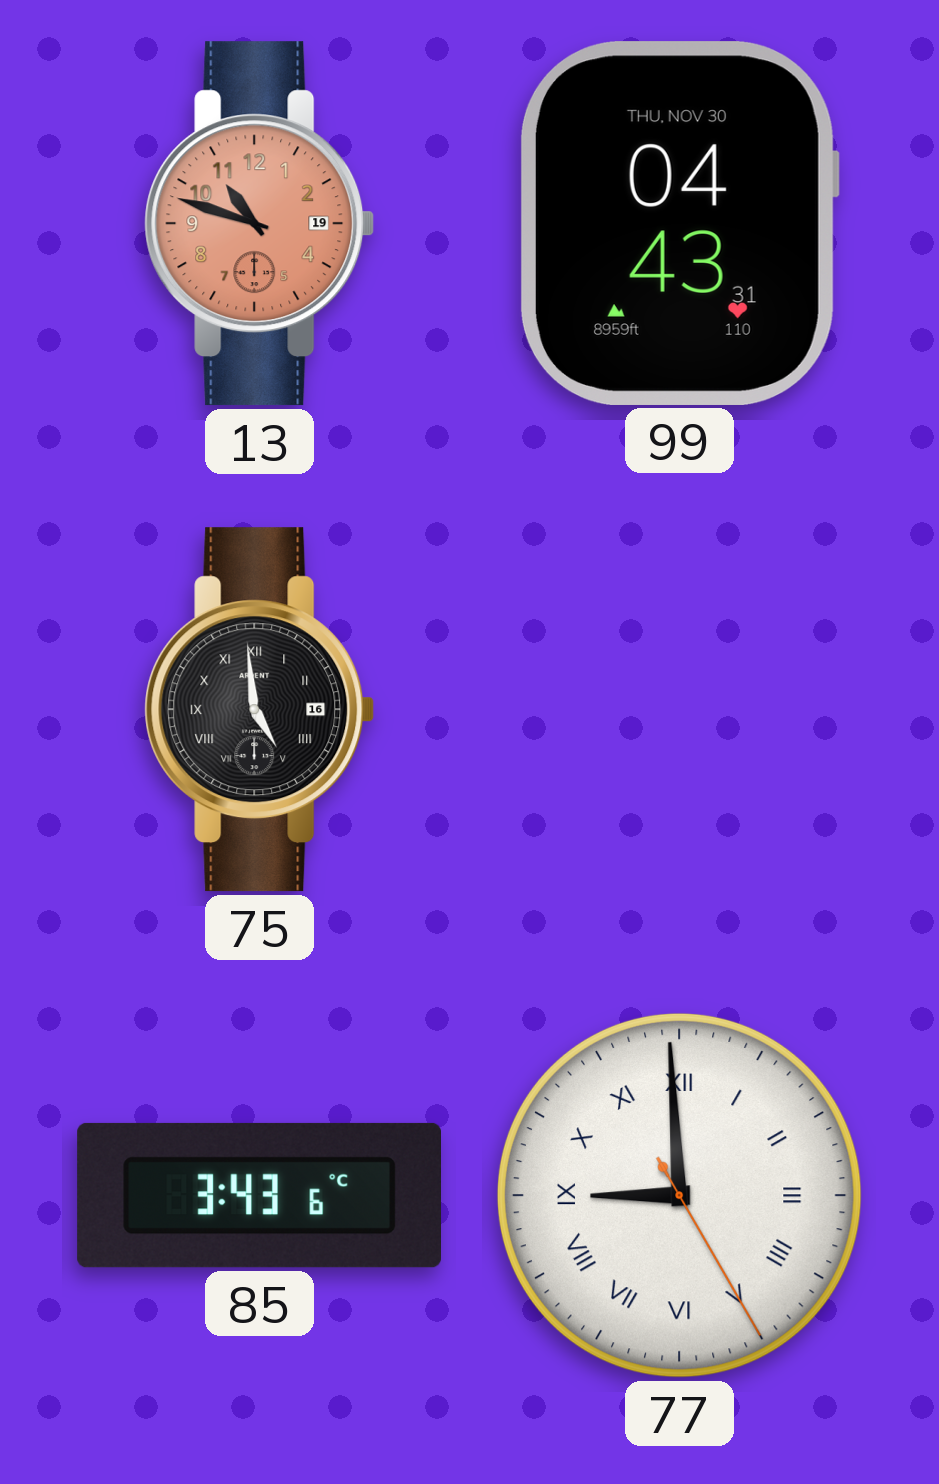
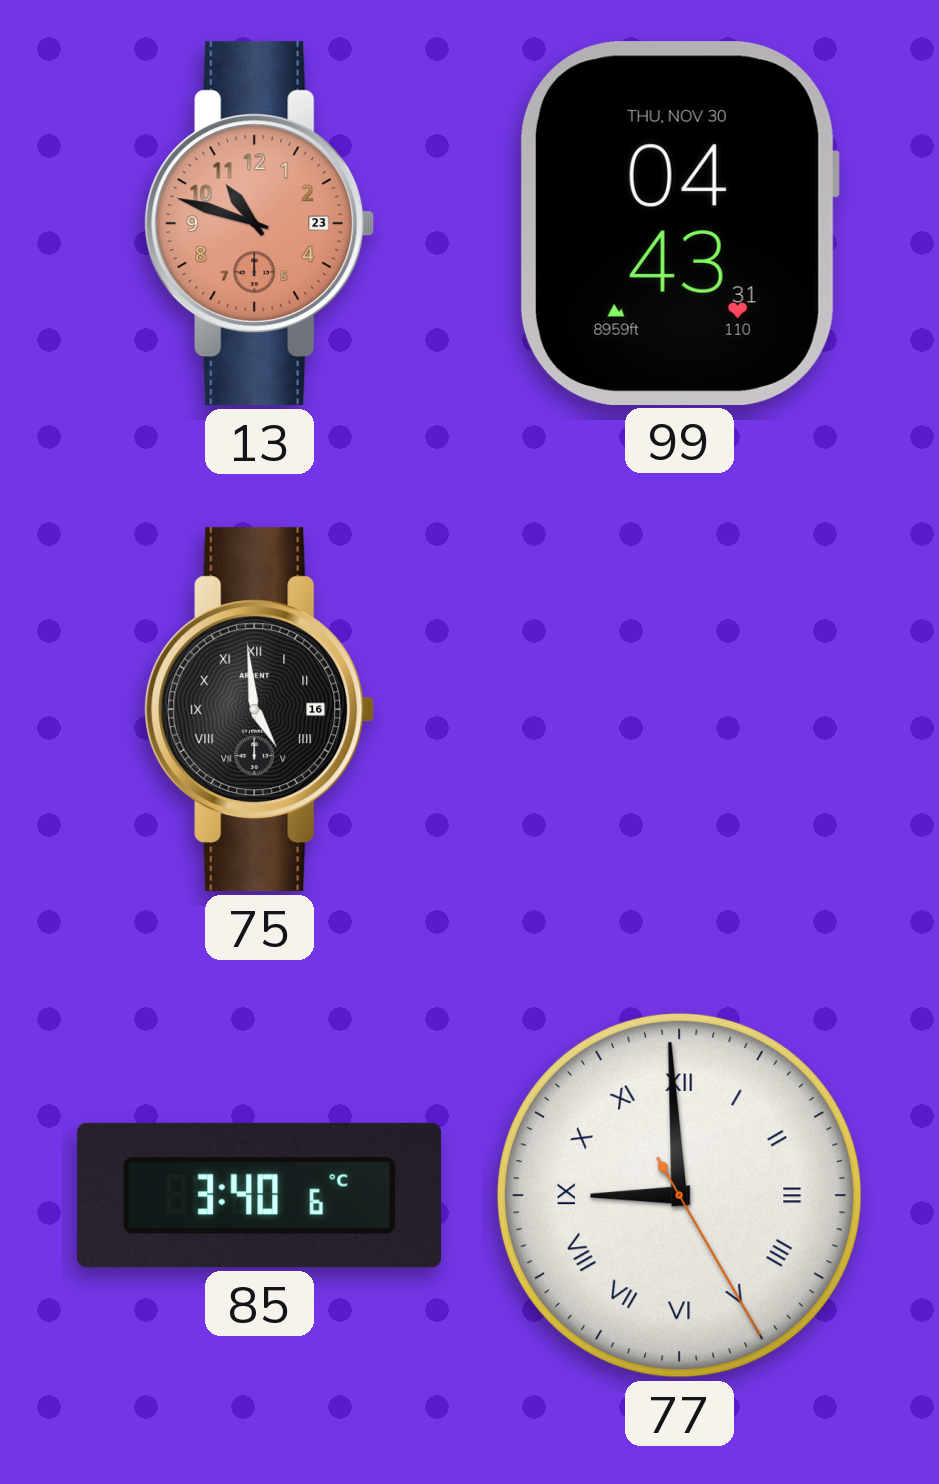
13 date: 19 -> 23 (260, 224)
85: 3:43 -> 3:40 (259, 1195)
